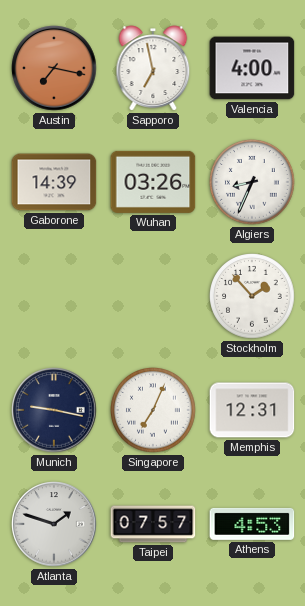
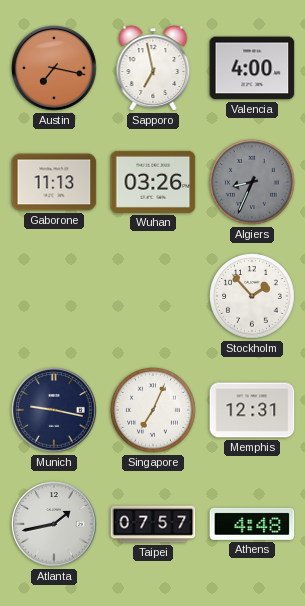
Gaborone: 14:39 -> 11:13 (54, 182)
Algiers dial: white -> grey (252, 182)
Atlanta: 1:48 -> 1:43 (54, 524)
Athens: 4:53 -> 4:48 (252, 524)
